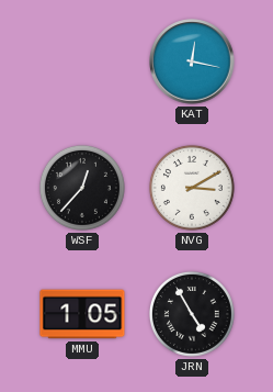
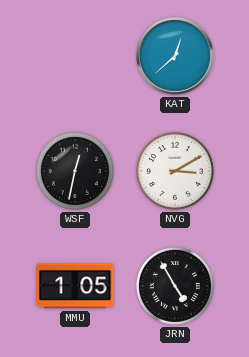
KAT: 12:17 -> 12:38 (175, 56)
WSF: 12:37 -> 12:32 (75, 171)
